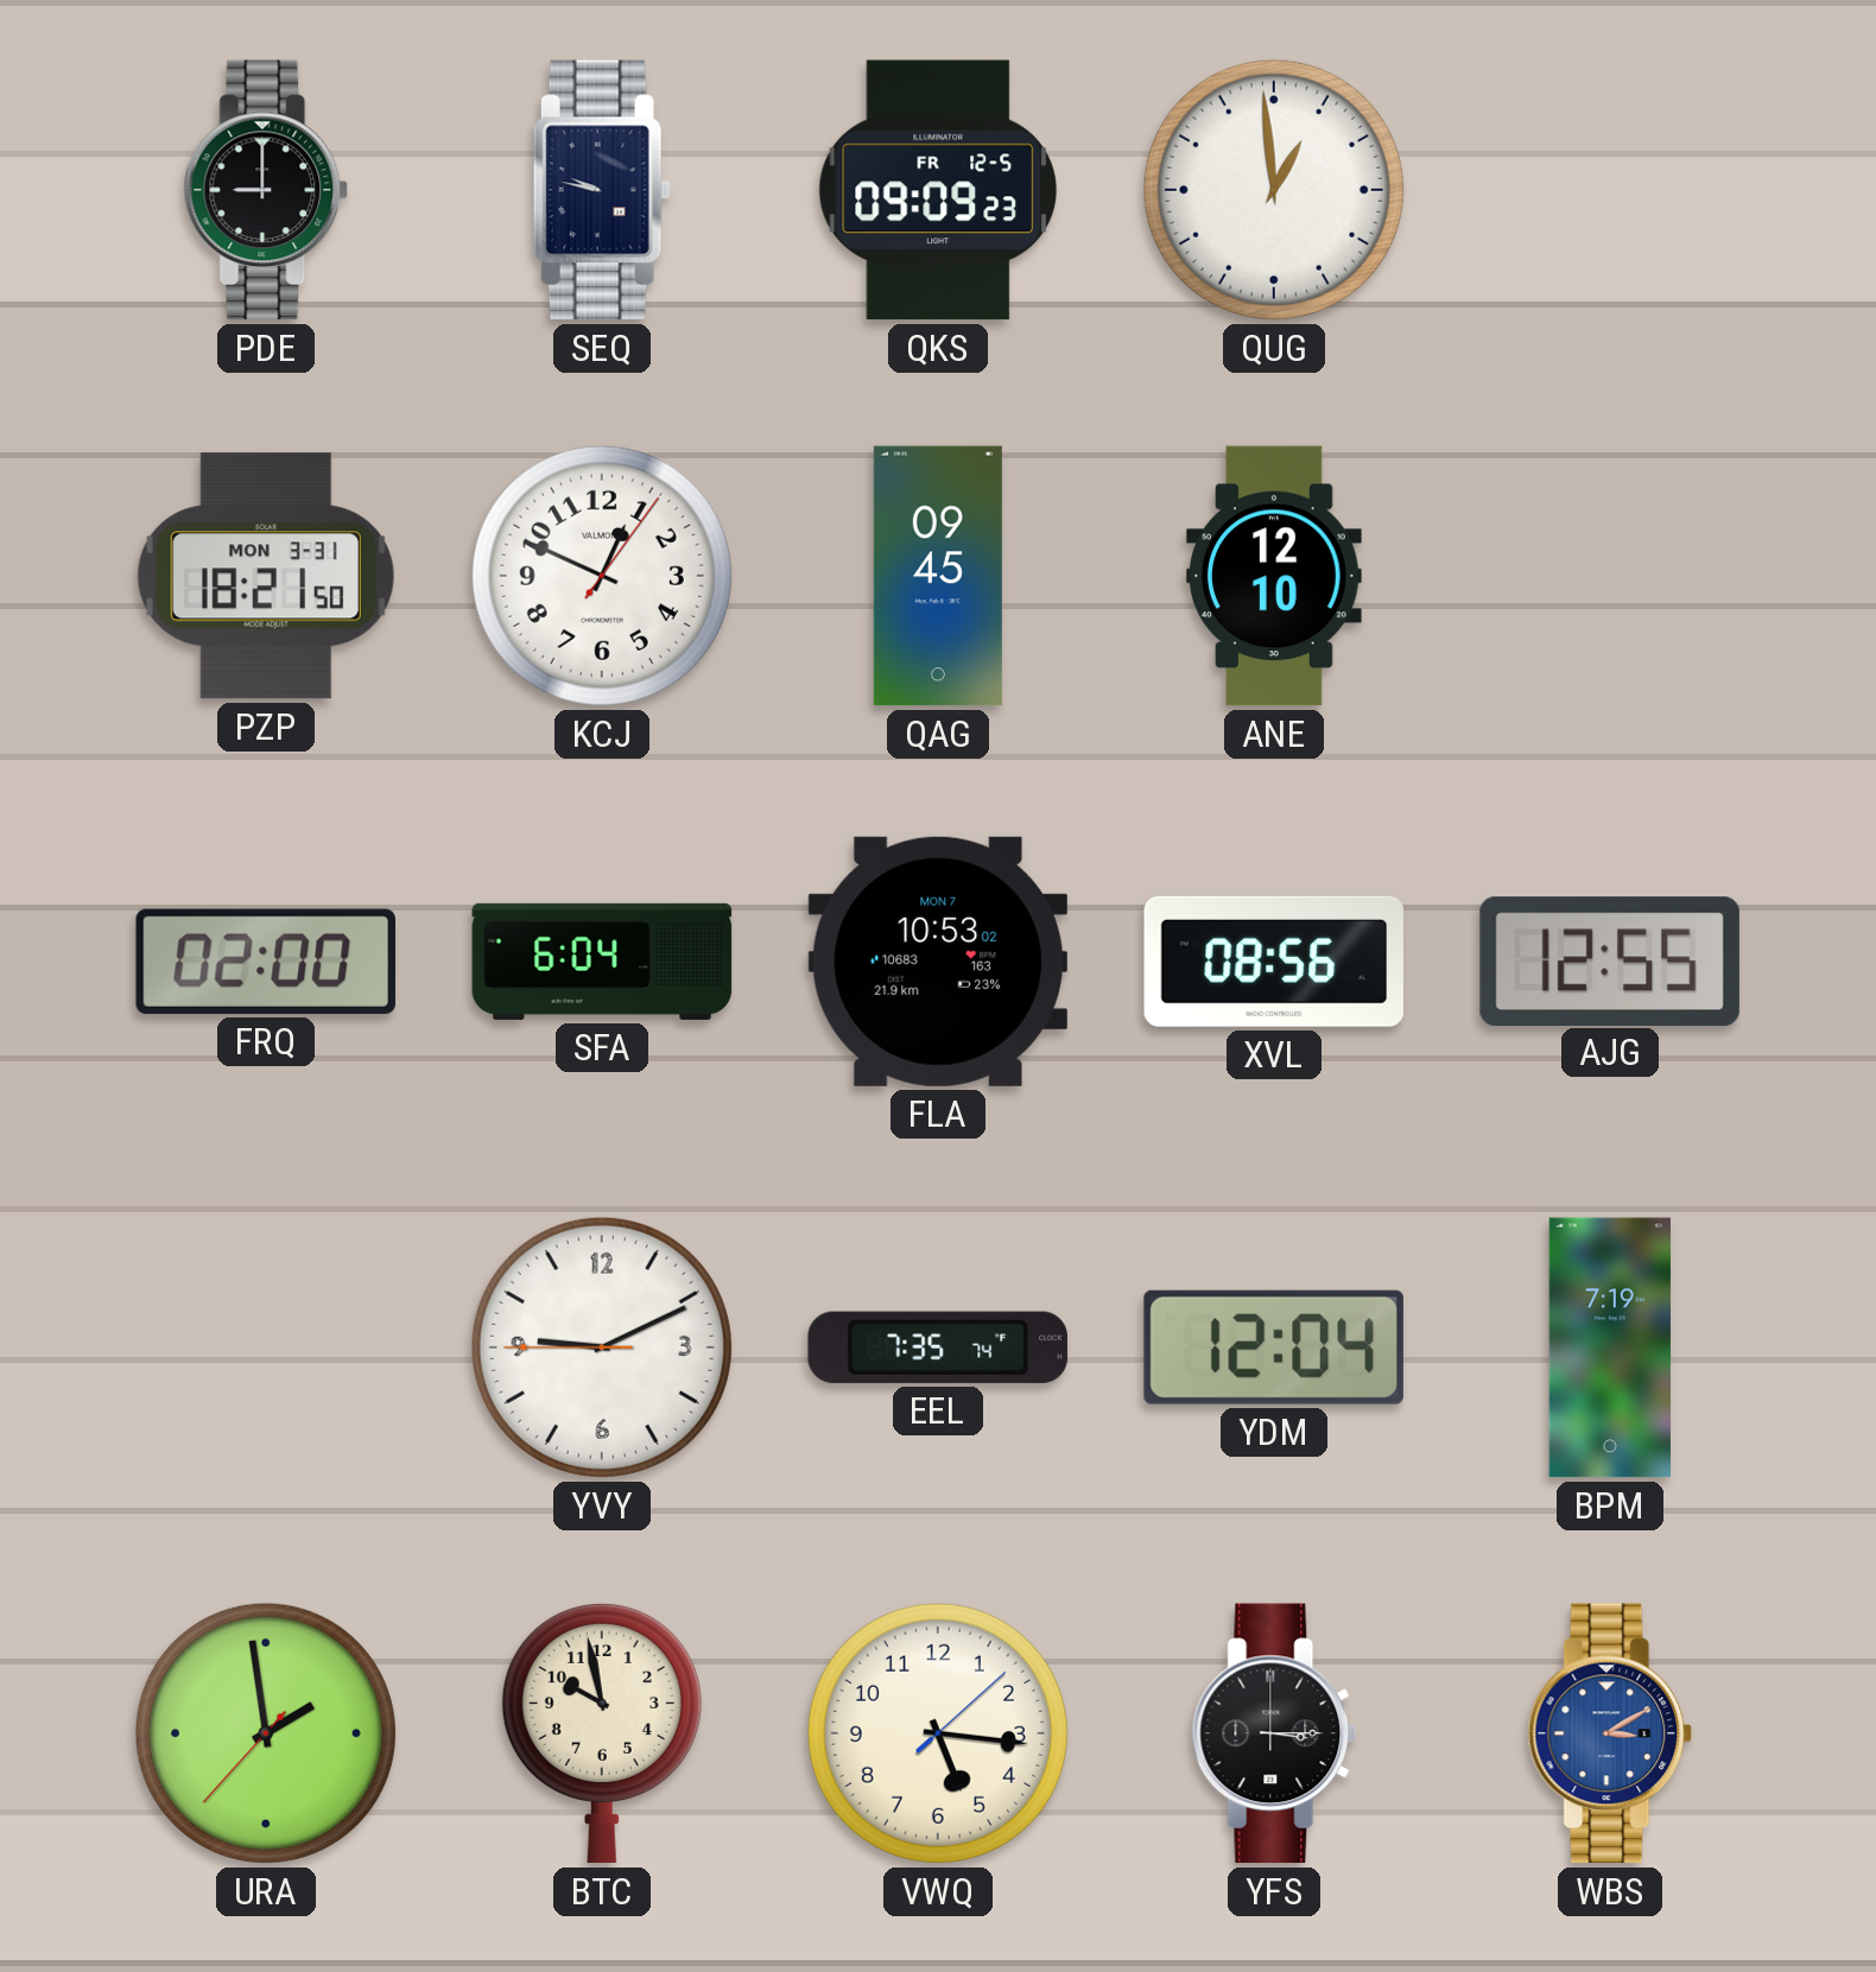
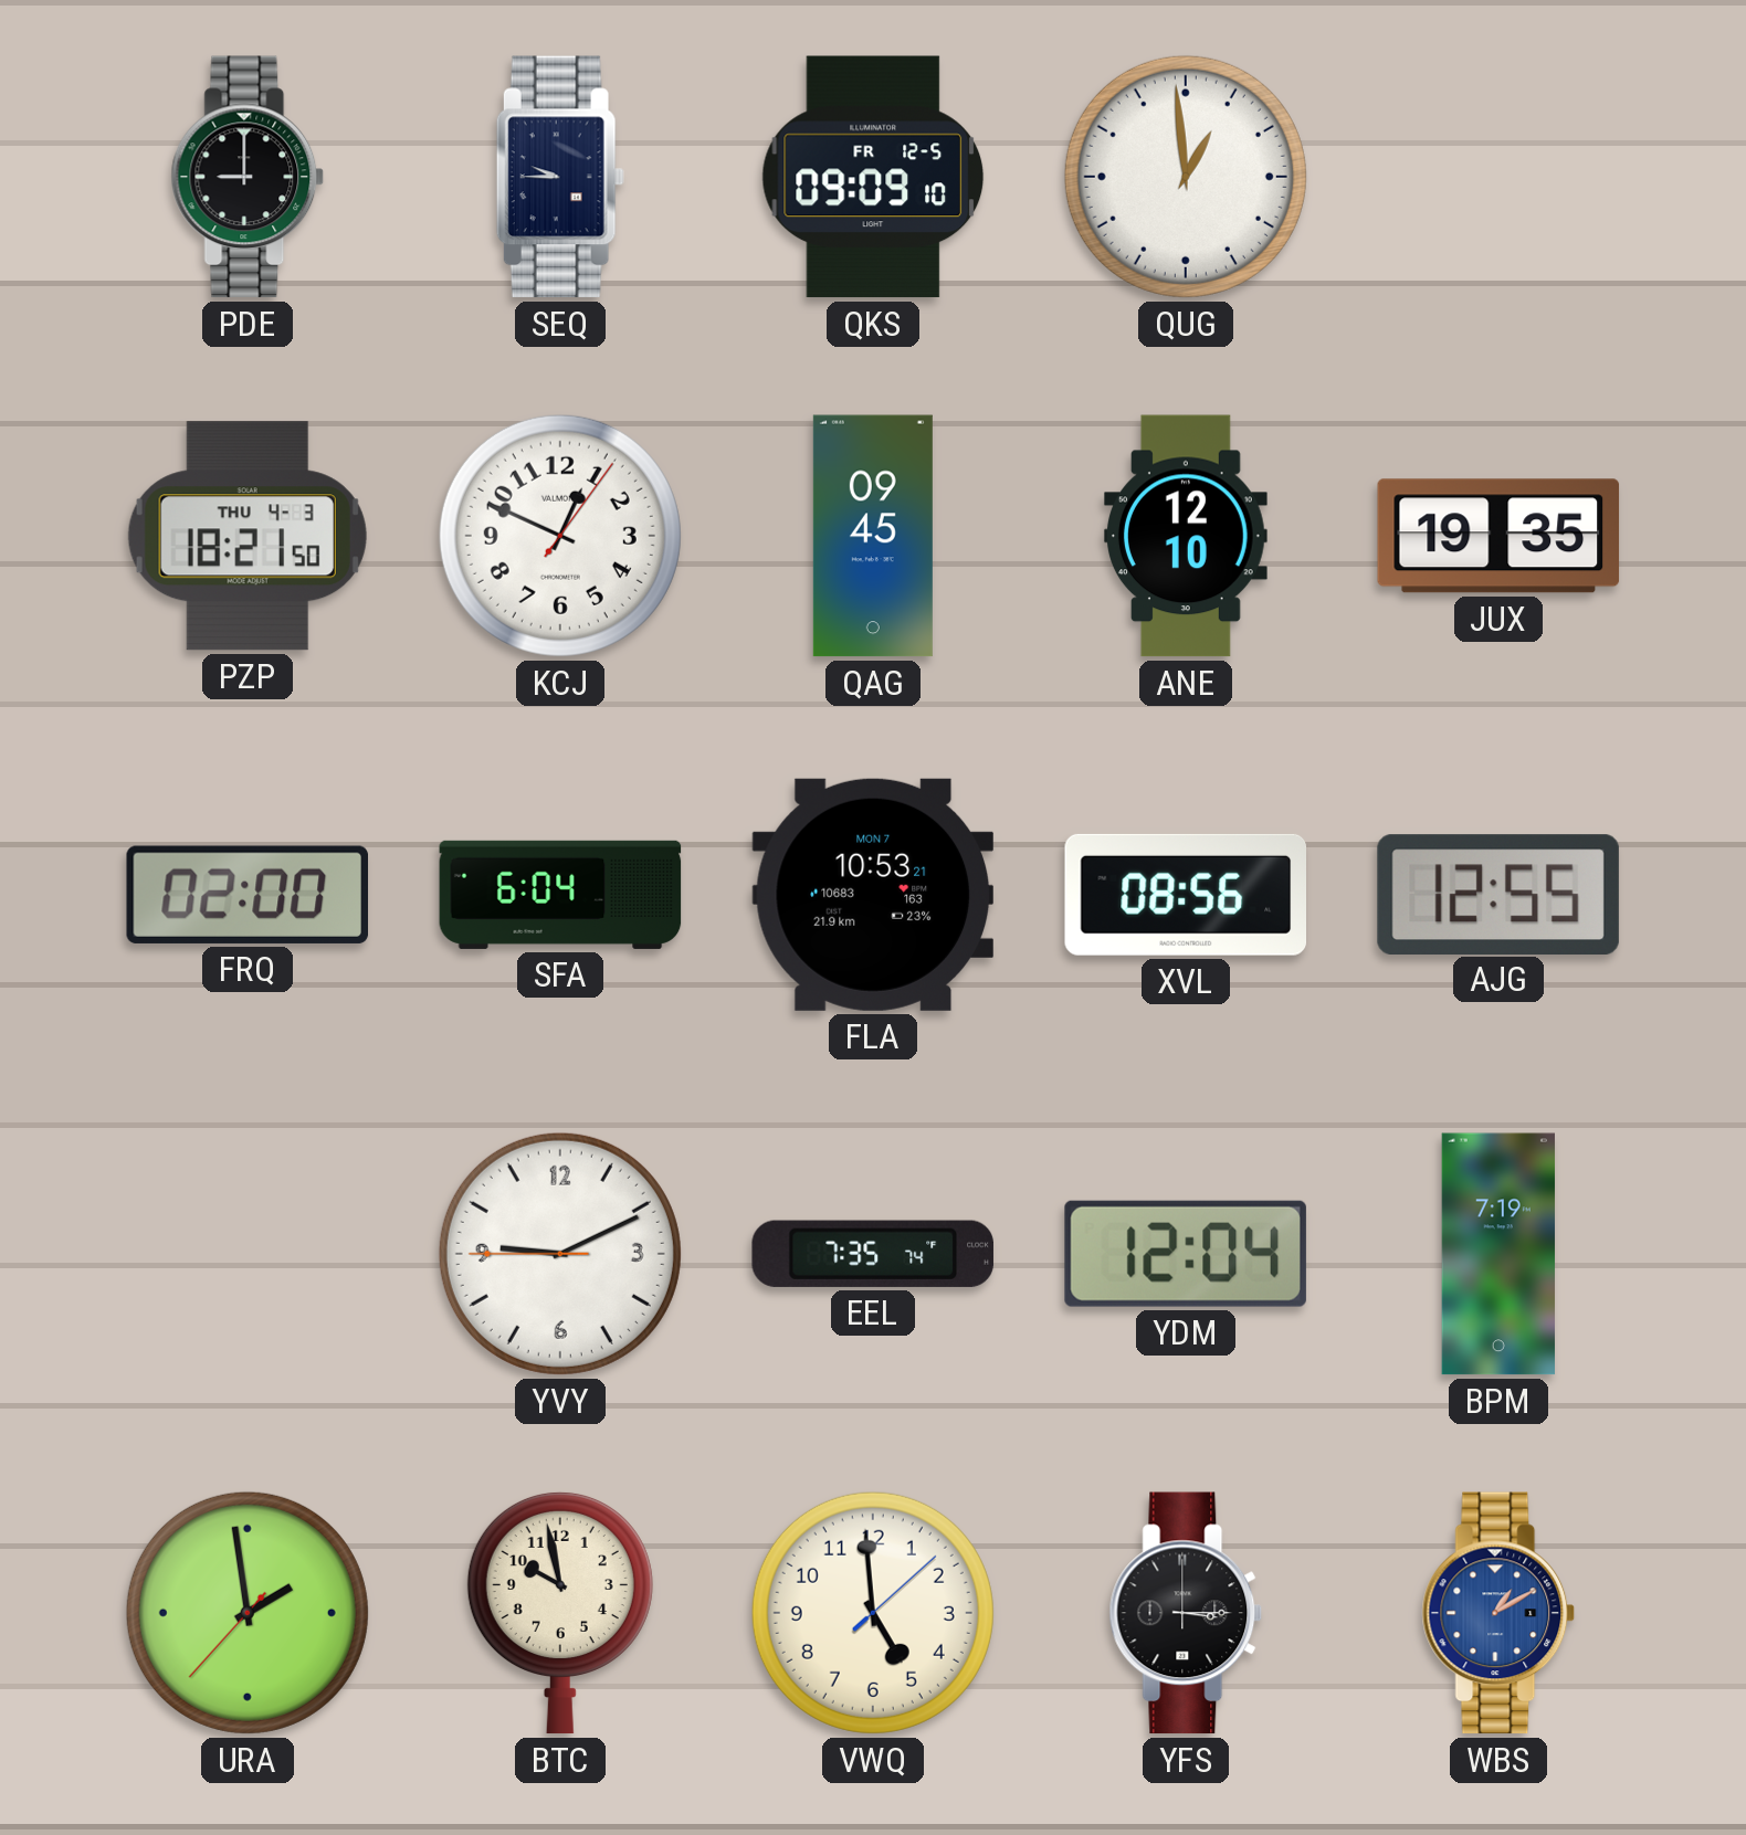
SEQ: 9:47 -> 9:45 (560, 177)
QKS: 09:09:23 -> 09:09:10 (873, 177)
PZP date: MON 3-31 -> THU 4-3 (248, 536)
JUX: none -> 19:35 (1498, 536)
FLA: 10:53:02 -> 10:53:21 (872, 895)
VWQ: 5:16 -> 4:59 (873, 1613)
WBS: 3:10 -> 1:10 (1498, 1613)
